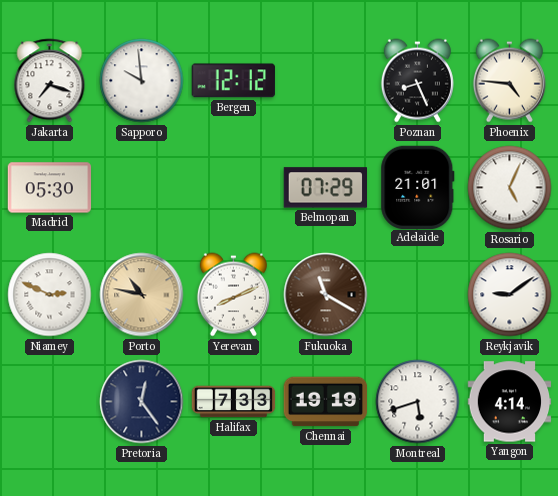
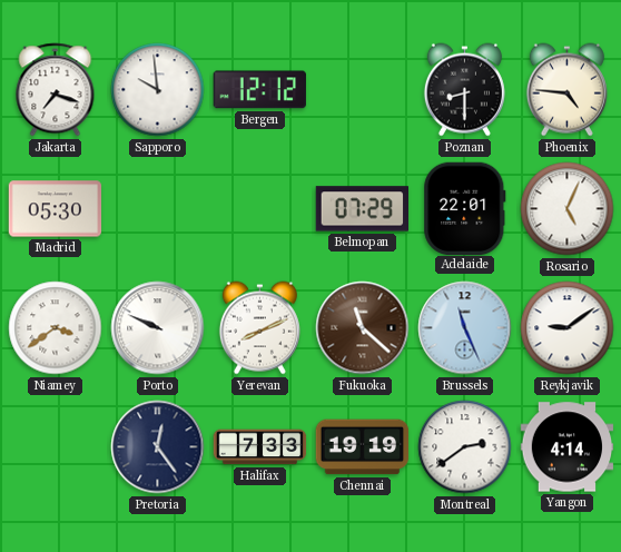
Poznan: 8:26 -> 8:30 (464, 90)
Adelaide: 21:01 -> 22:01 (465, 208)
Niamey: 2:49 -> 3:39 (56, 328)
Porto: 10:47 -> 9:49 (158, 328)
Porto dial: champagne -> white (158, 328)
Fukuoka: 11:20 -> 11:22 (363, 328)
Brussels: none -> 11:26 (465, 328)
Montreal: 5:42 -> 2:39 (465, 447)
